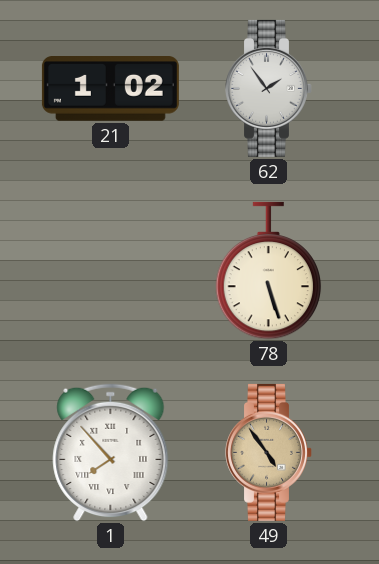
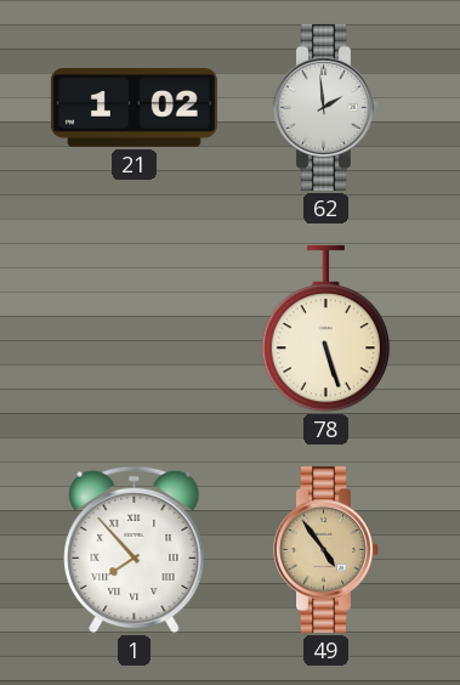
62: 1:54 -> 1:59 (326, 107)
